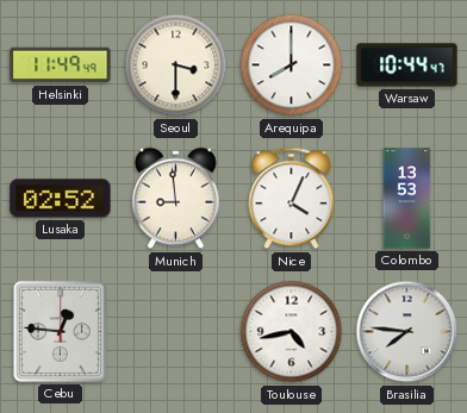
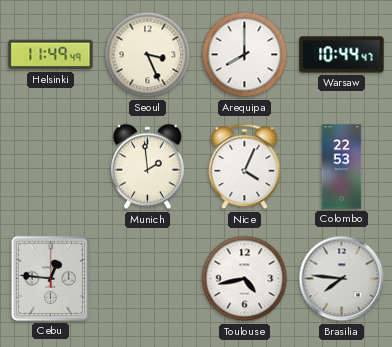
Seoul: 3:30 -> 3:26 (148, 55)
Lusaka: 02:52 -> none (61, 199)
Munich: 8:59 -> 1:59 (148, 167)
Colombo: 13:53 -> 22:53 (342, 167)
